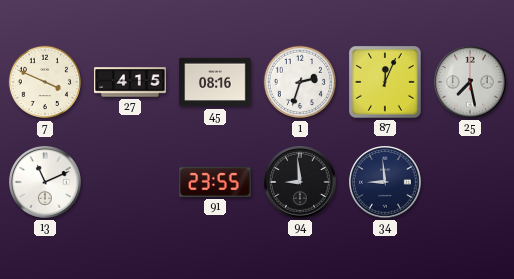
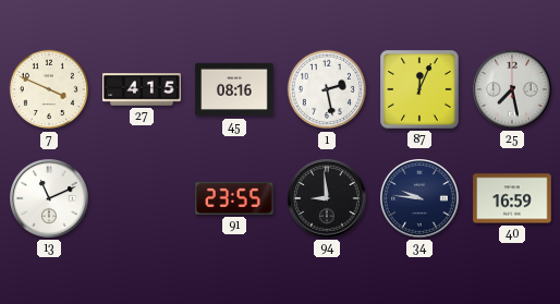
1: 2:33 -> 2:28 (327, 89)
34: 8:59 -> 9:46 (419, 198)
40: none -> 16:59 (512, 198)
